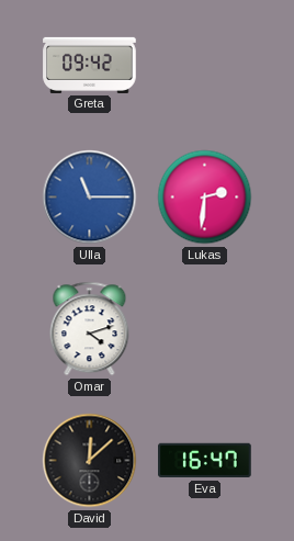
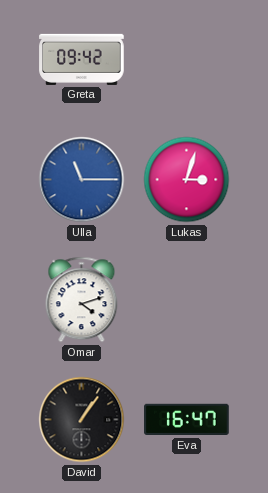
Lukas: 2:31 -> 3:03 (187, 180)
David: 12:08 -> 1:06 (82, 420)
